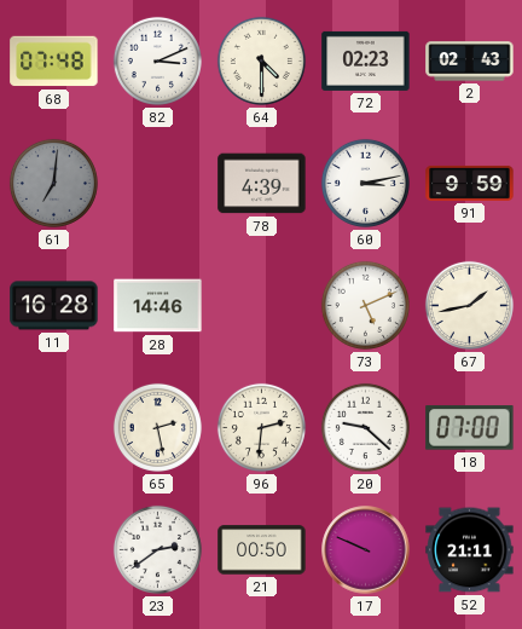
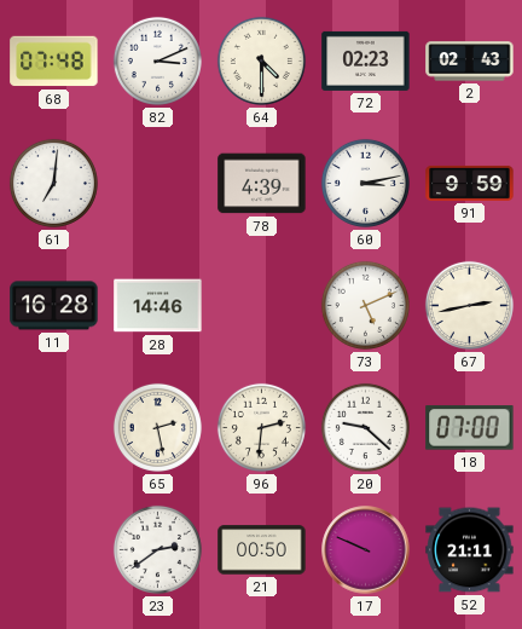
61 dial: grey -> white (53, 183)
67: 1:43 -> 2:43 (469, 305)
